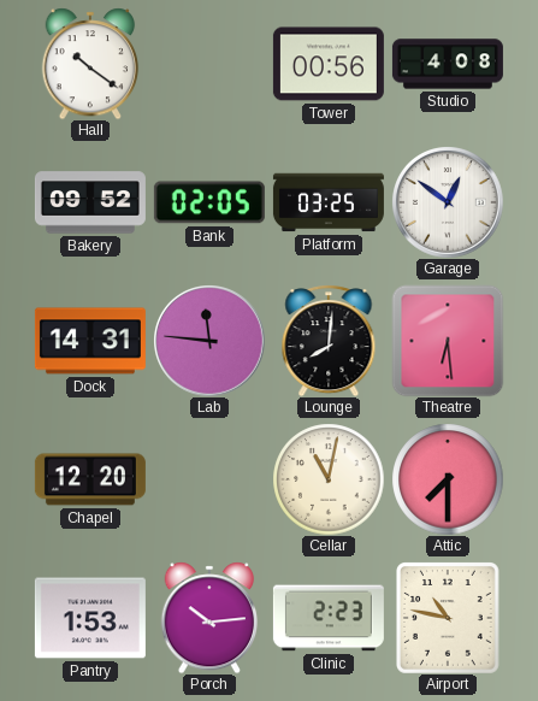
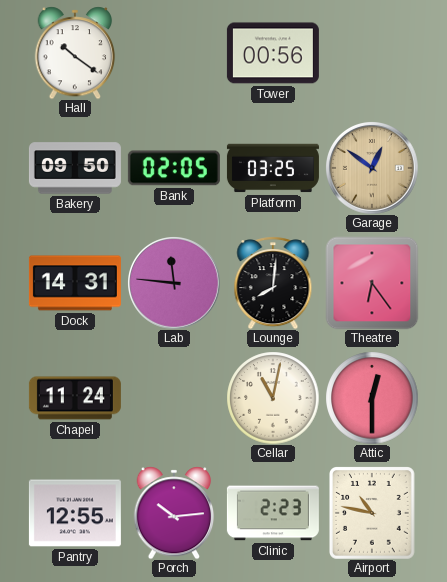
Studio: 4:08 -> none (448, 64)
Bakery: 09:52 -> 09:50 (75, 168)
Garage dial: white -> champagne (372, 168)
Theatre: 6:29 -> 6:24 (372, 283)
Chapel: 12:20 -> 11:24 (75, 398)
Attic: 7:30 -> 12:30 (372, 398)
Pantry: 1:53 -> 12:55 (75, 513)
